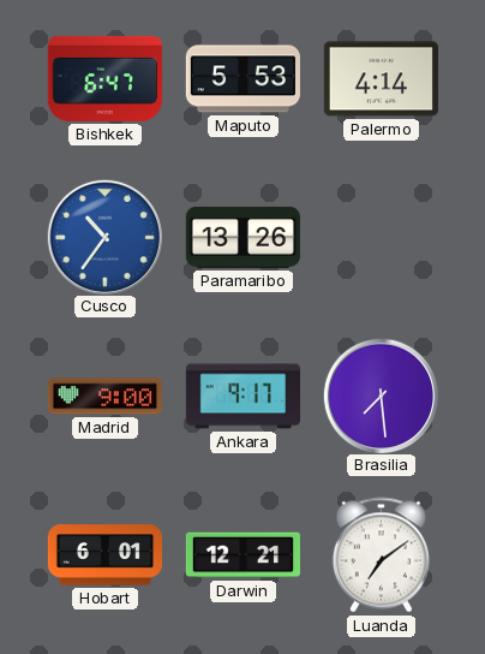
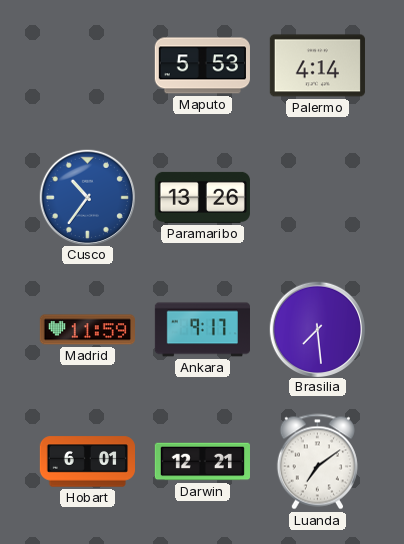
Bishkek: 6:47 -> none (104, 78)
Madrid: 9:00 -> 11:59 (87, 330)
